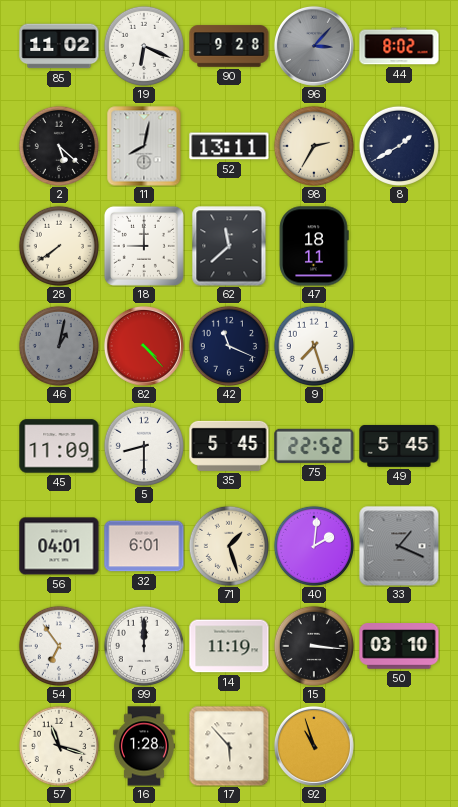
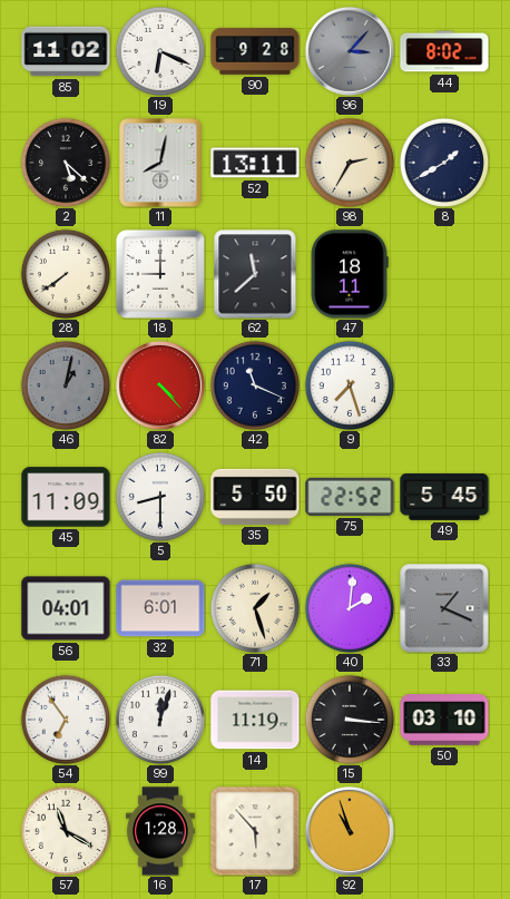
35: 5:45 -> 5:50 (255, 497)
99: 12:00 -> 12:03 (159, 719)
57: 11:18 -> 11:20 (65, 830)
